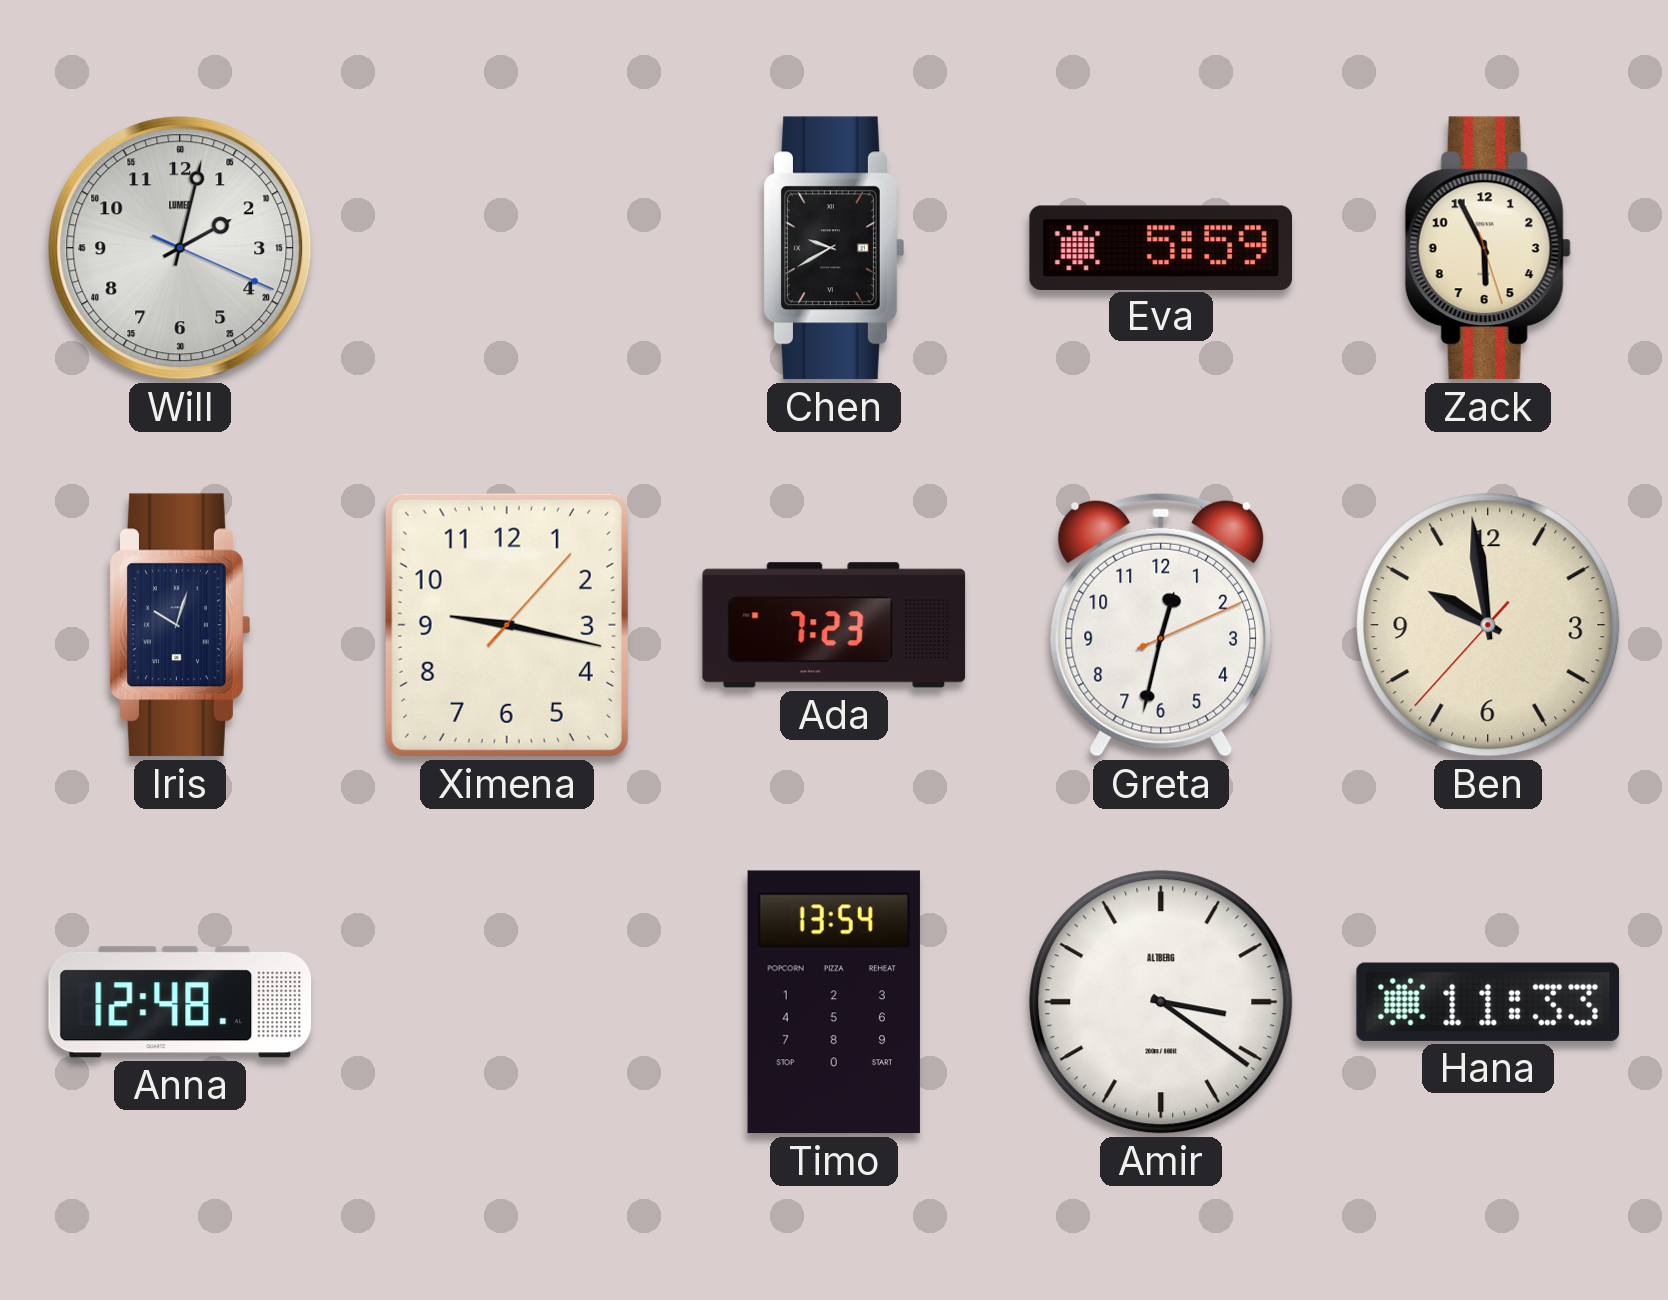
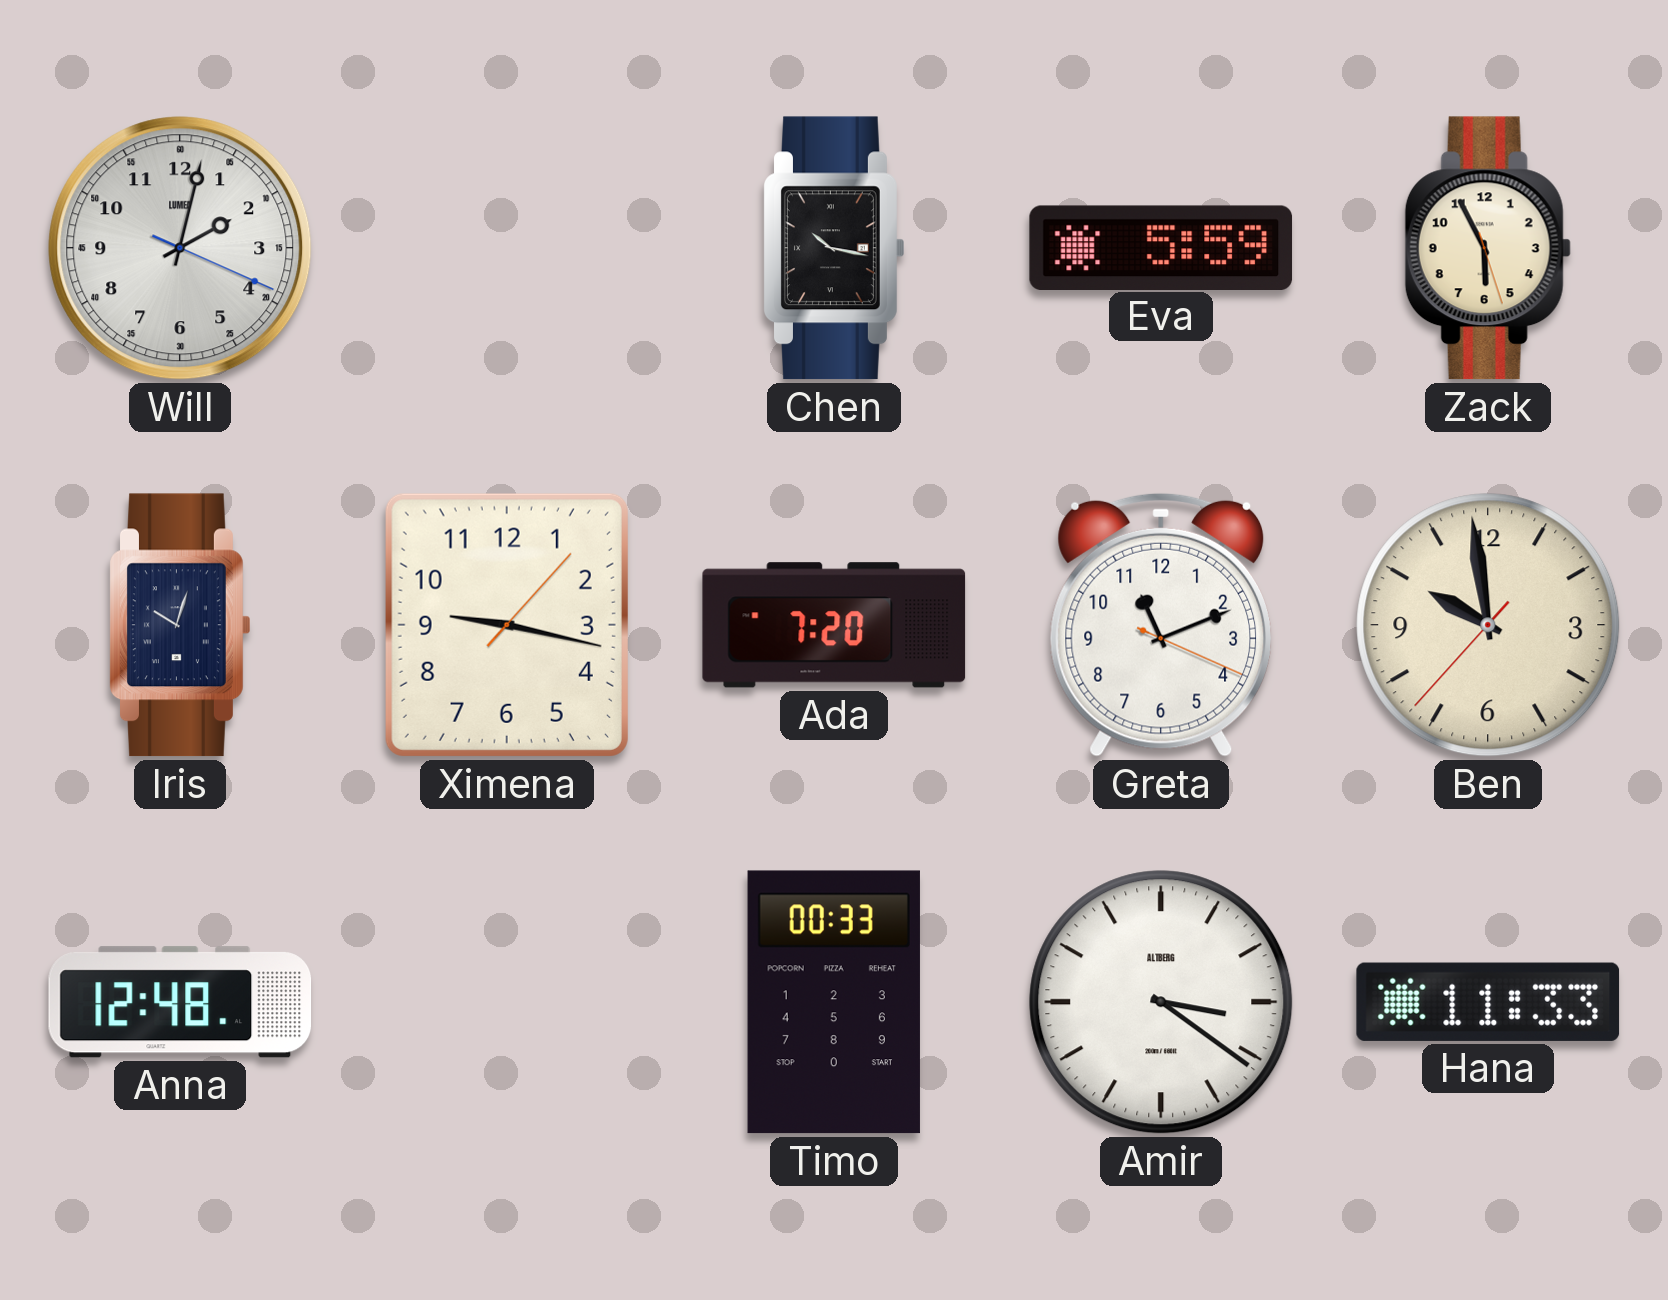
Chen: 9:40 -> 10:17 (834, 248)
Ada: 7:23 -> 7:20 (834, 625)
Greta: 12:32 -> 11:11 (1160, 625)
Timo: 13:54 -> 00:33 (834, 1002)
